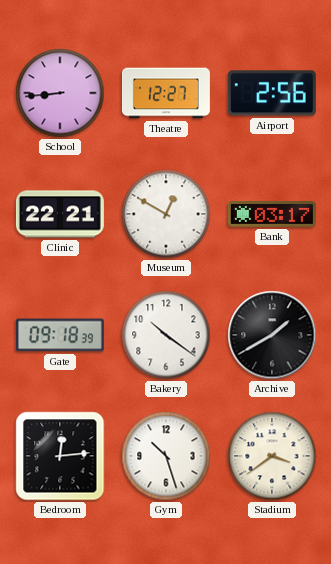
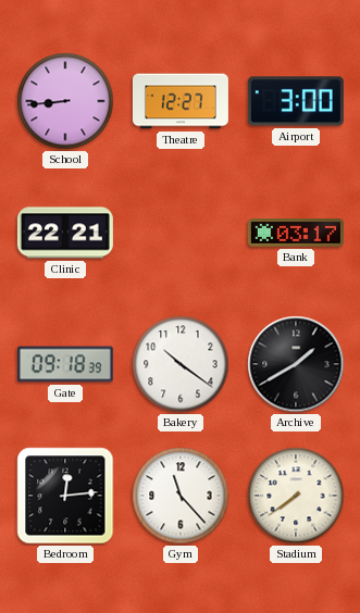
Airport: 2:56 -> 3:00 (296, 101)
Museum: 12:50 -> none (166, 214)
Gym: 10:27 -> 11:23 (181, 496)
Stadium: 3:39 -> 7:39 (296, 496)
